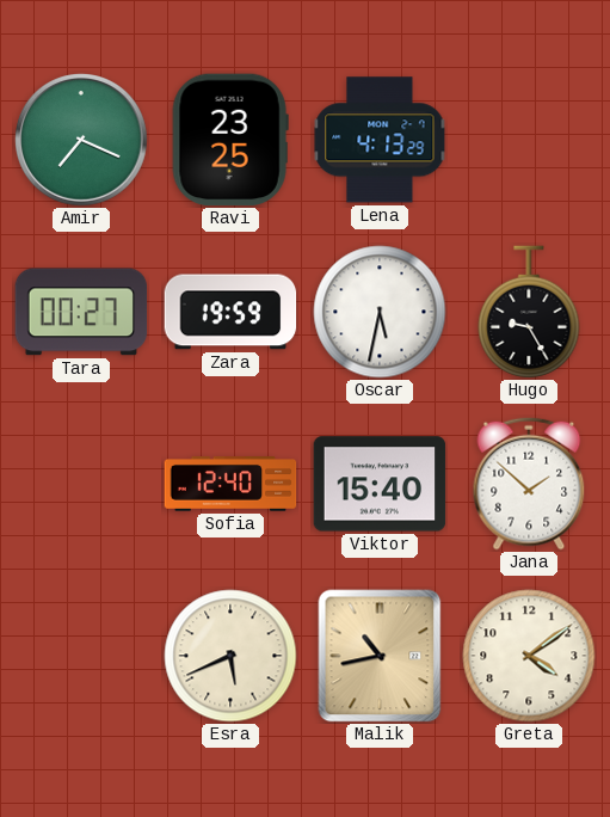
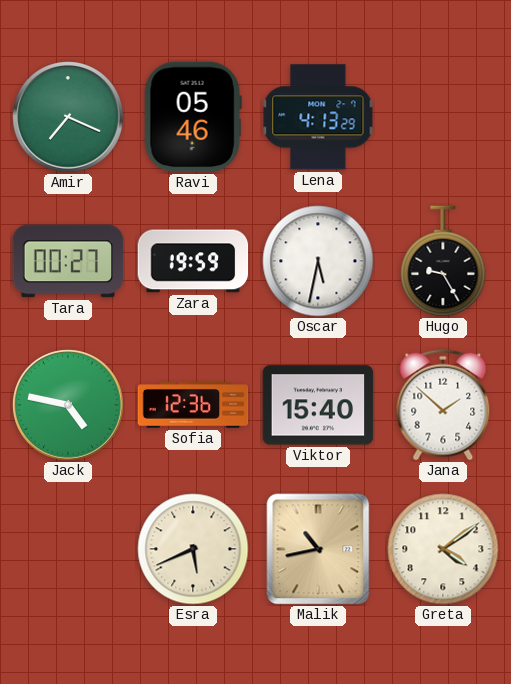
Ravi: 23:25 -> 05:46 (193, 117)
Jack: none -> 4:47 (69, 406)
Sofia: 12:40 -> 12:36 (193, 406)
